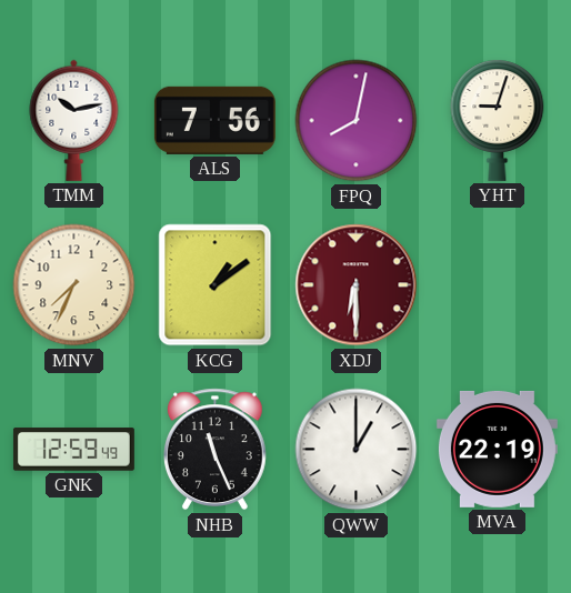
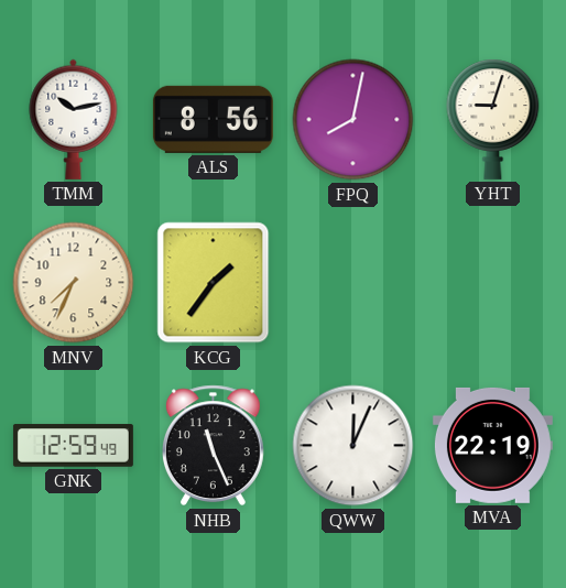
ALS: 7:56 -> 8:56 (213, 119)
KCG: 1:09 -> 1:36 (214, 283)
XDJ: 6:30 -> none (357, 285)
QWW: 1:00 -> 12:04 (353, 446)
